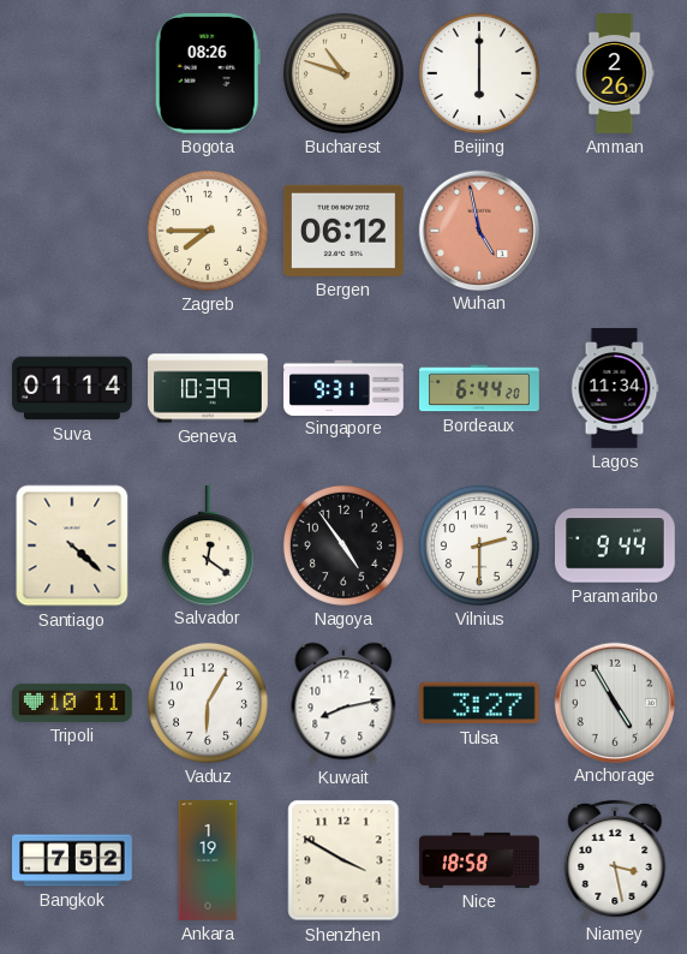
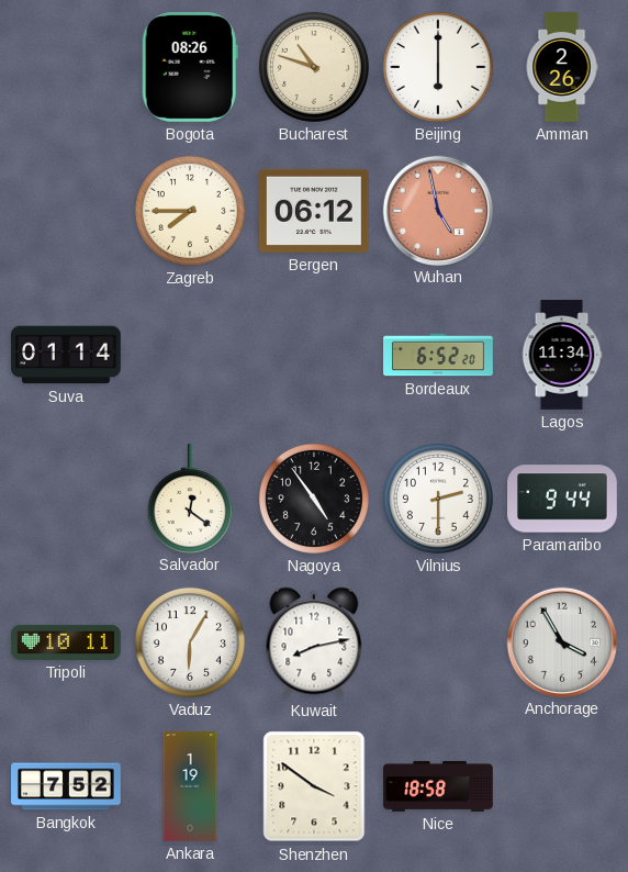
Geneva: 10:39 -> none (208, 388)
Singapore: 9:31 -> none (343, 387)
Bordeaux: 6:44 -> 6:52 (438, 355)
Santiago: 4:22 -> none (72, 545)
Tulsa: 3:27 -> none (479, 703)
Anchorage: 4:55 -> 3:55 (561, 641)
Shenzhen: 3:50 -> 3:51 (314, 786)
Niamey: 3:28 -> none (615, 860)
